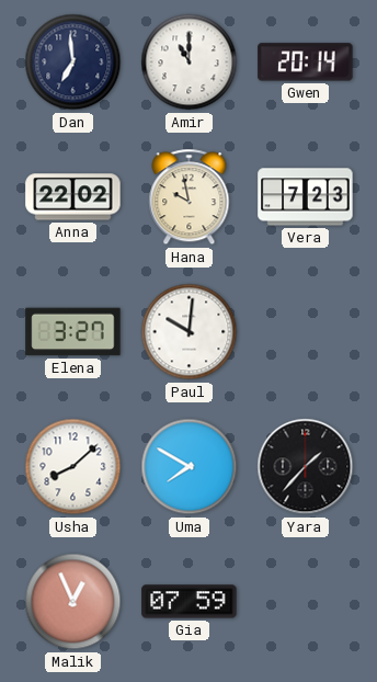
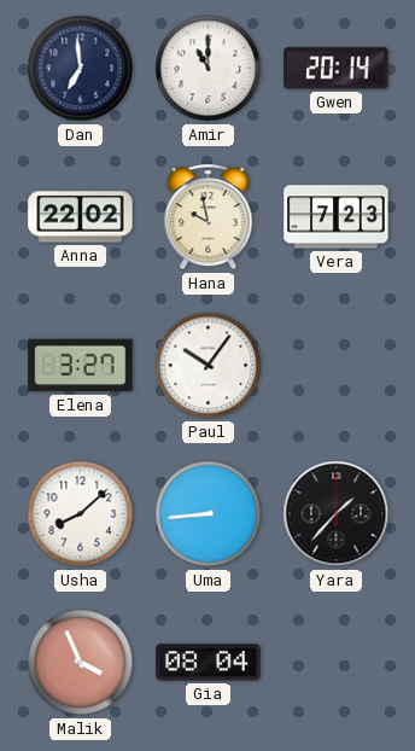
Paul: 10:01 -> 10:06 (209, 366)
Uma: 7:50 -> 8:44 (209, 514)
Malik: 12:56 -> 3:56 (81, 663)
Gia: 07:59 -> 08:04 (209, 663)
